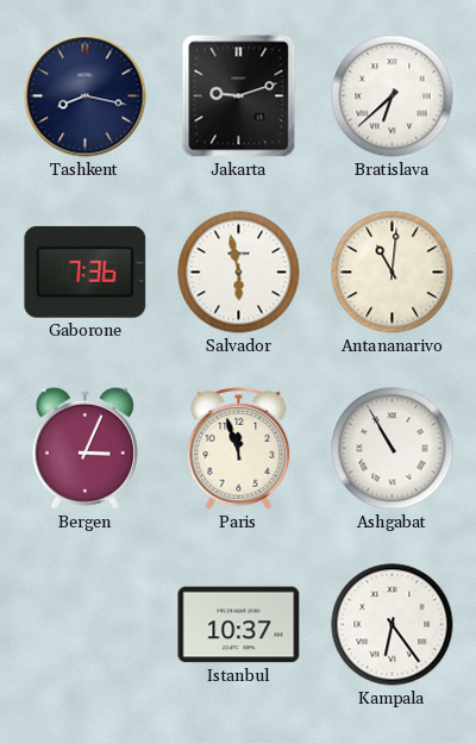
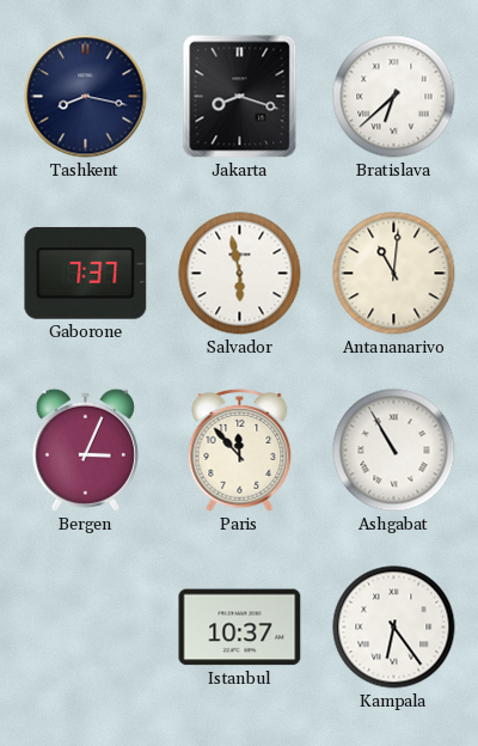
Jakarta: 9:12 -> 8:18 (240, 97)
Gaborone: 7:36 -> 7:37 (86, 273)
Paris: 11:57 -> 11:53 (240, 451)
